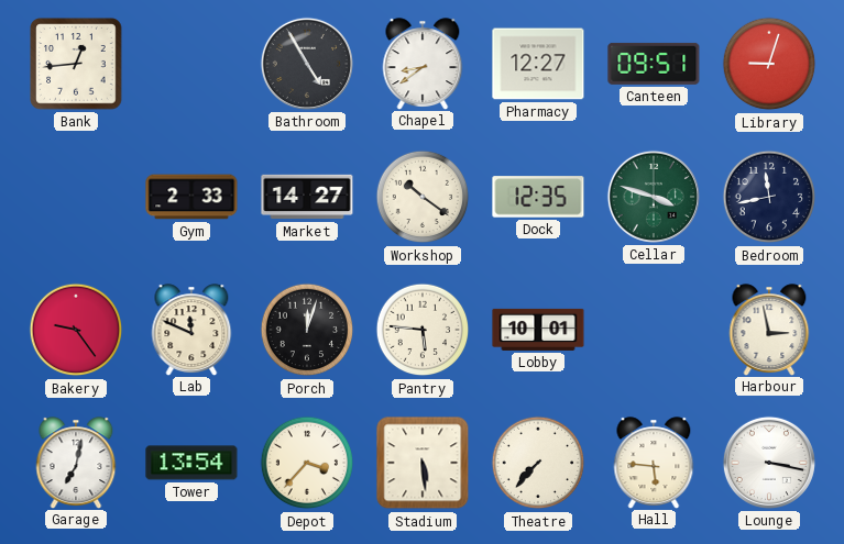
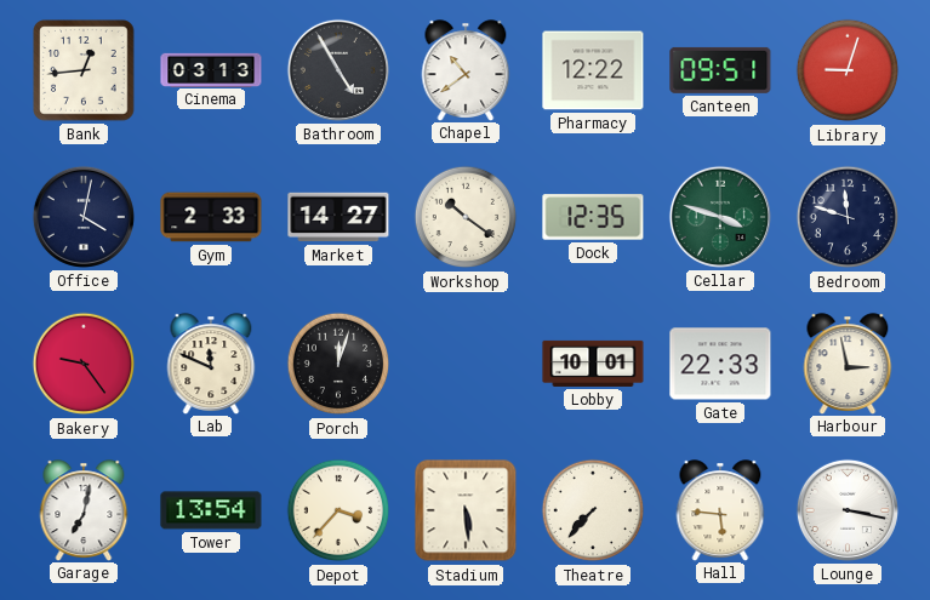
Cinema: none -> 03:13 (211, 69)
Chapel: 8:39 -> 10:39 (466, 70)
Pharmacy: 12:27 -> 12:22 (593, 70)
Office: none -> 4:02 (84, 217)
Bedroom: 11:43 -> 11:48 (848, 217)
Pantry: 5:46 -> none (423, 330)
Gate: none -> 22:33 (720, 364)
